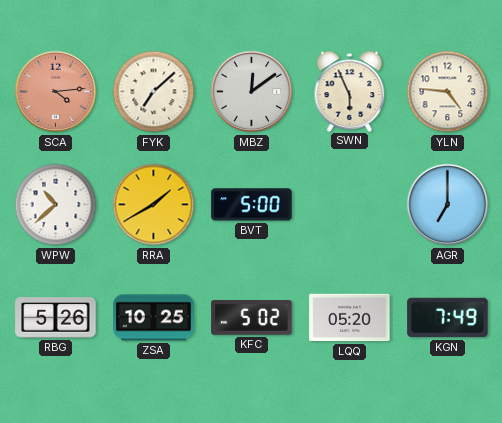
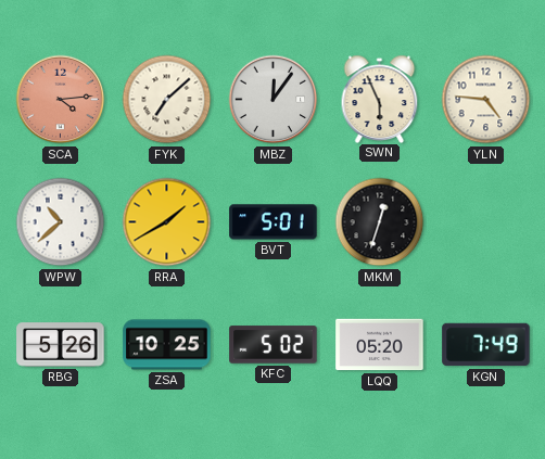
MBZ: 12:09 -> 12:06 (274, 100)
BVT: 5:00 -> 5:01 (274, 222)
MKM: none -> 12:33 (380, 222)
AGR: 7:00 -> none (448, 205)
